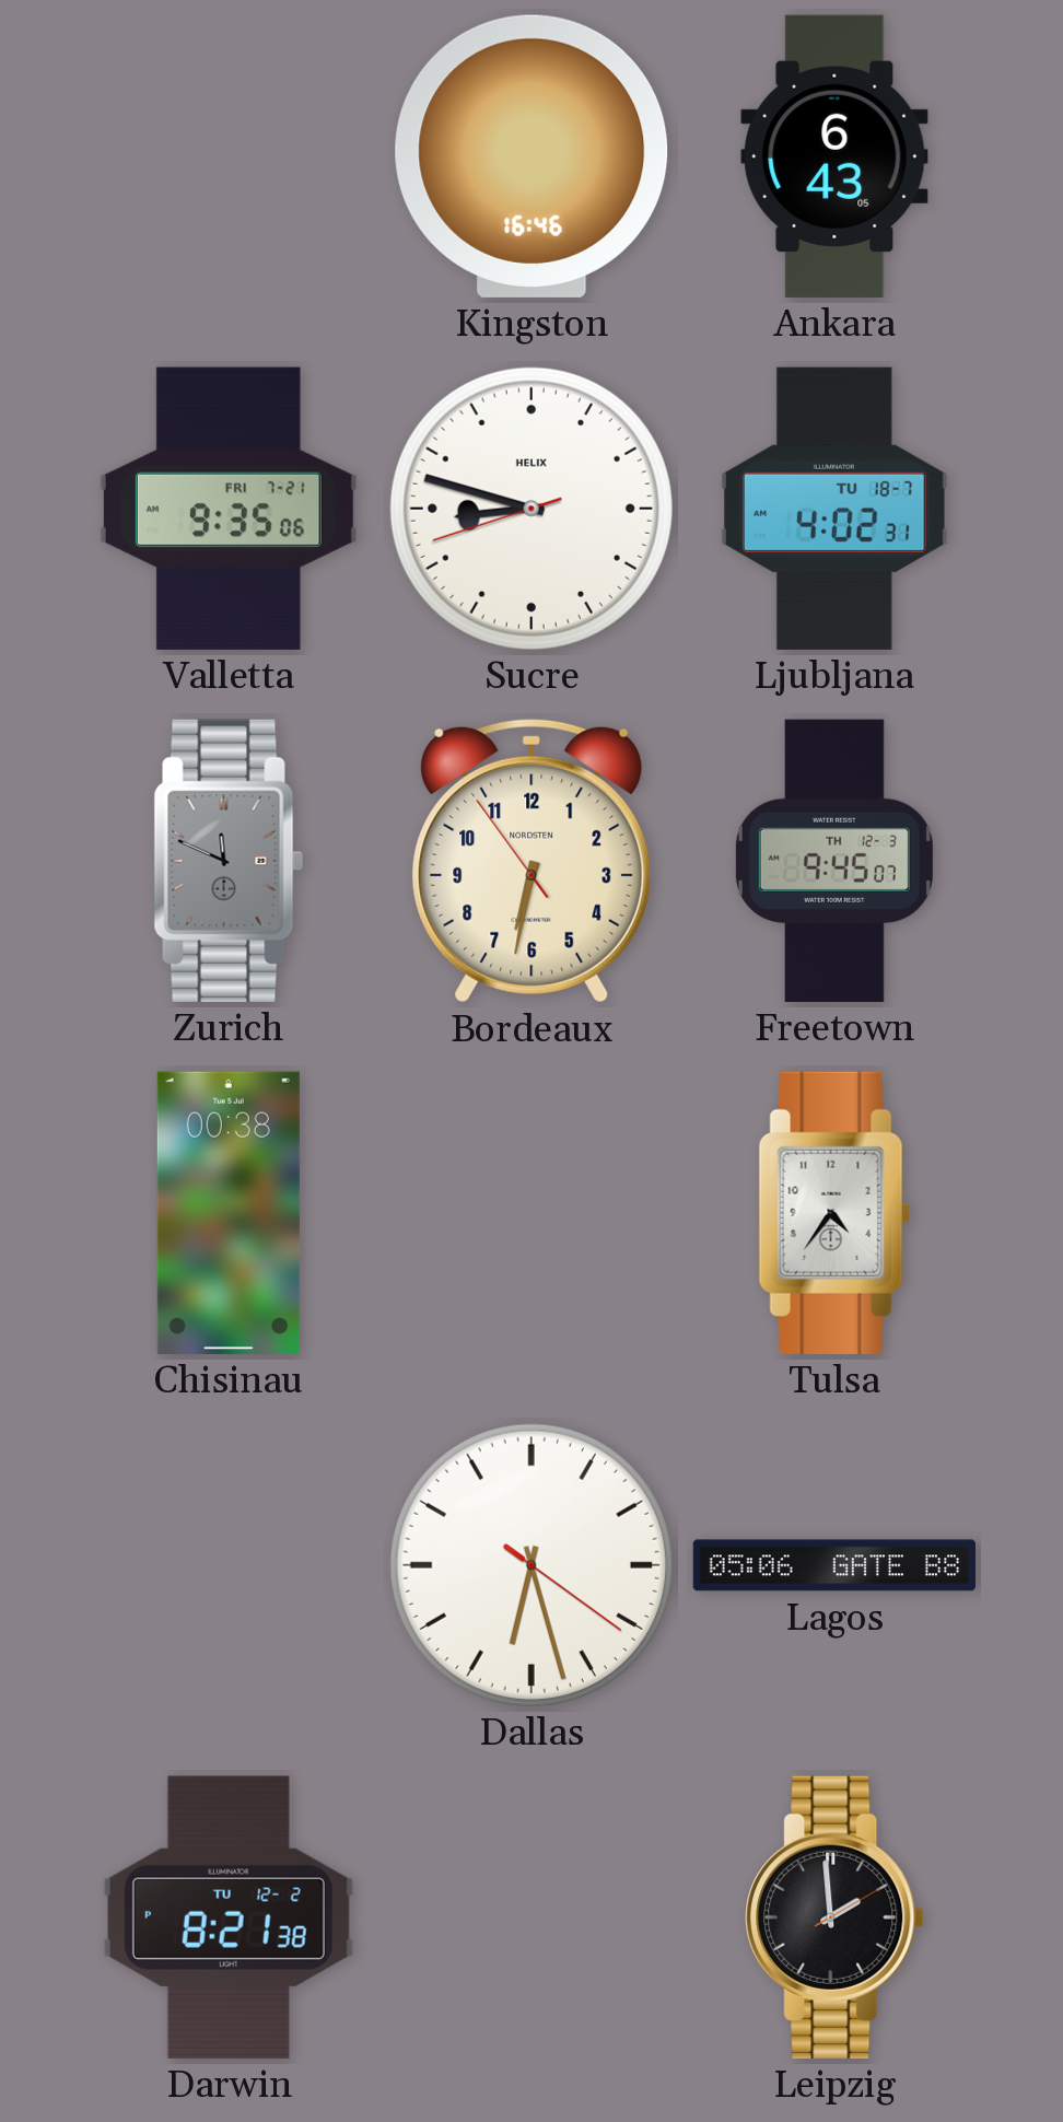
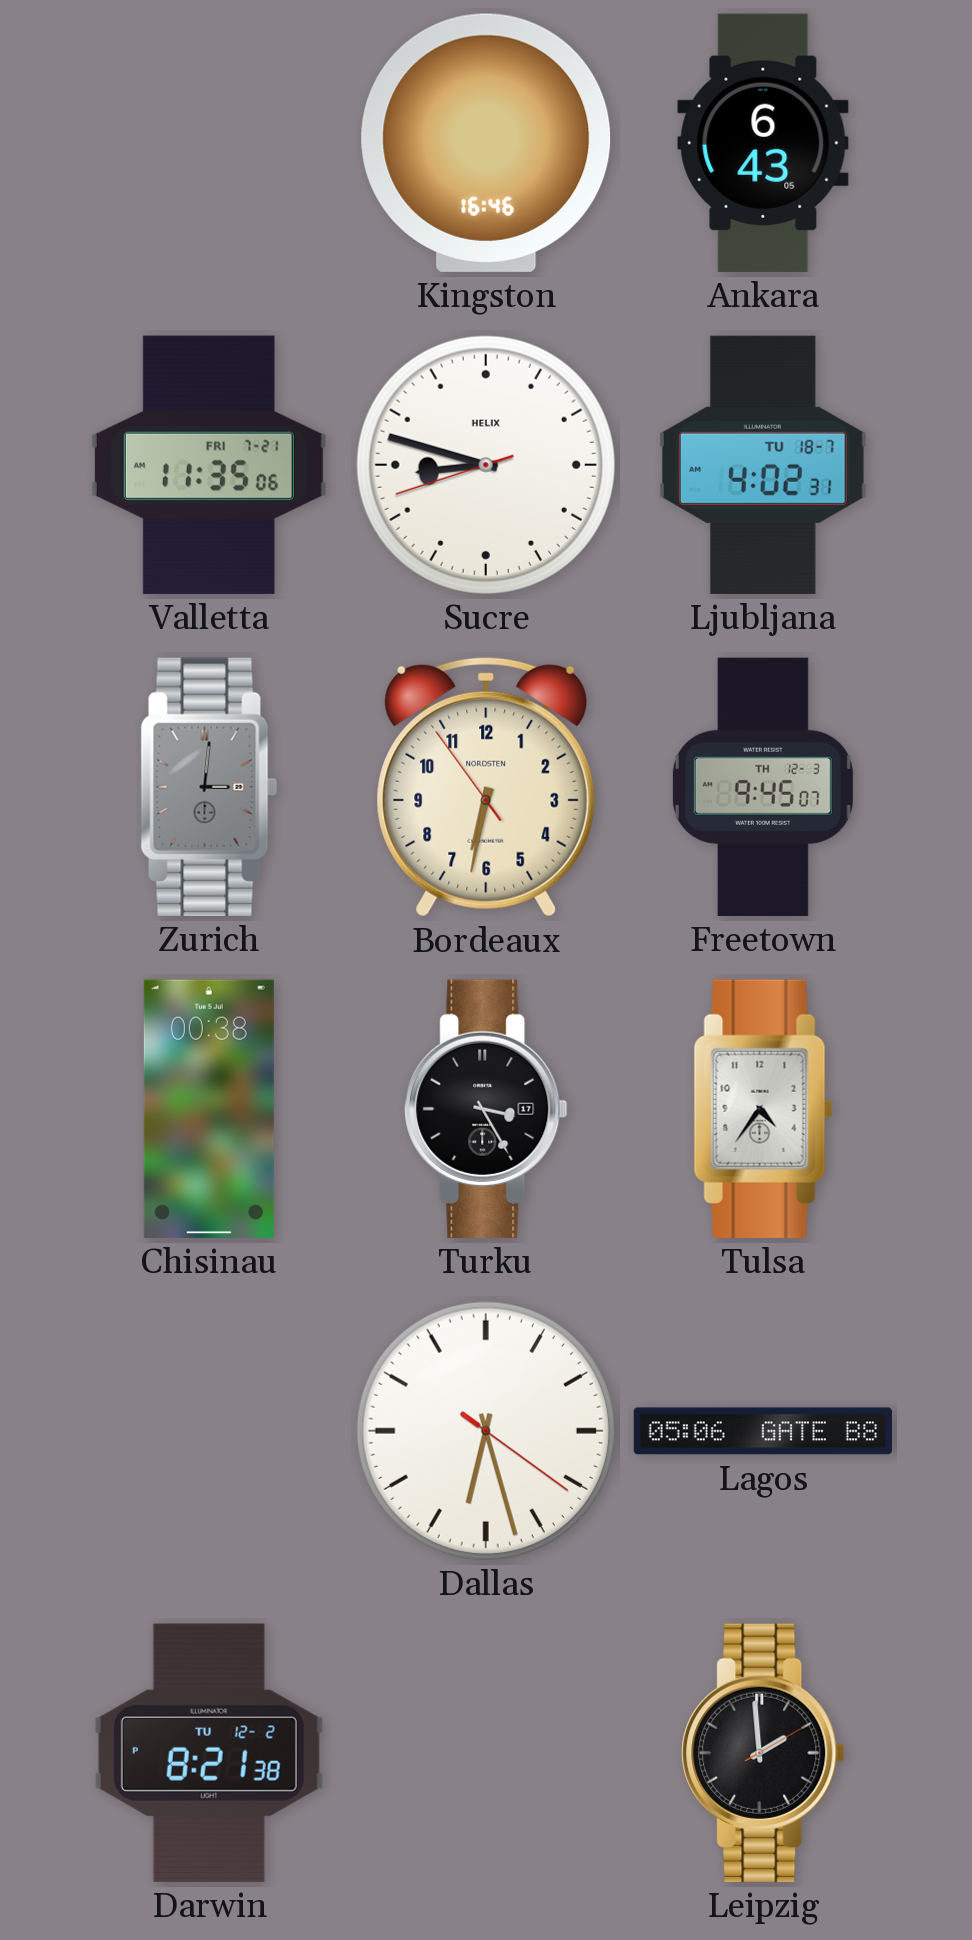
Valletta: 9:35 -> 11:35 (209, 465)
Zurich: 11:49 -> 3:01 (209, 787)
Turku: none -> 3:25 (486, 1109)
